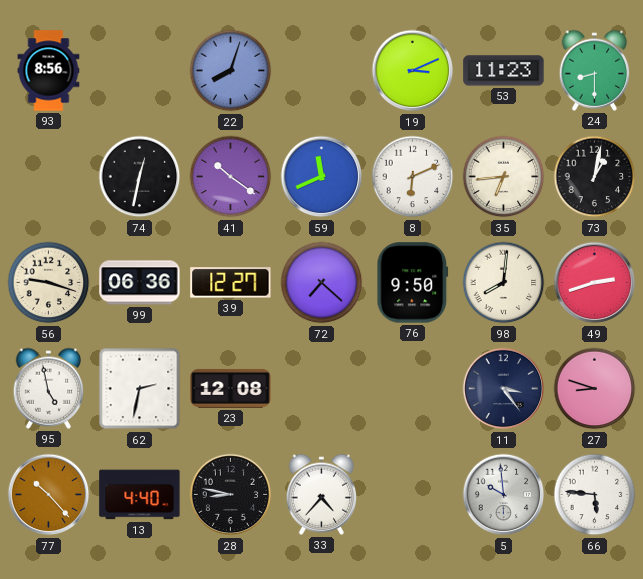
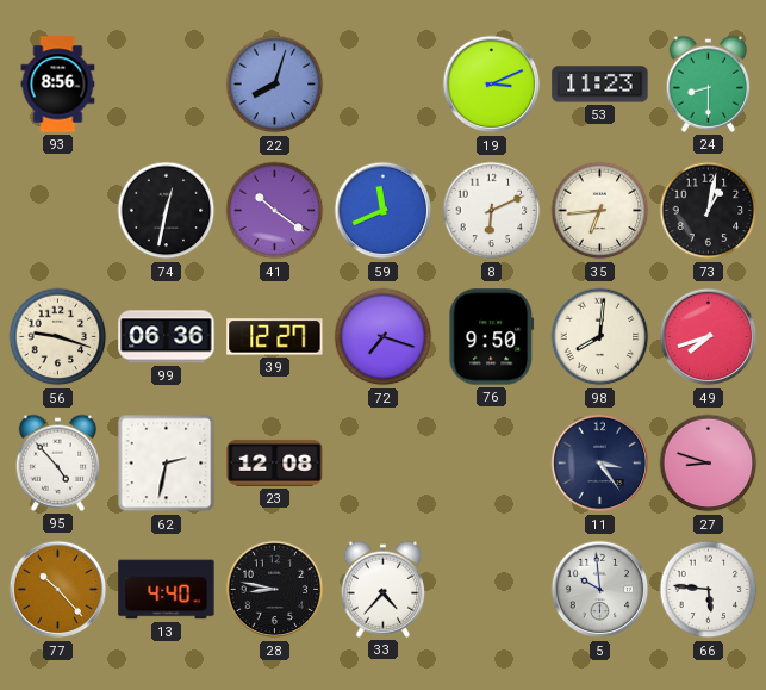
72: 7:22 -> 7:18 (384, 337)
49: 2:42 -> 7:42 (709, 337)
95: 4:58 -> 4:53 (58, 462)
